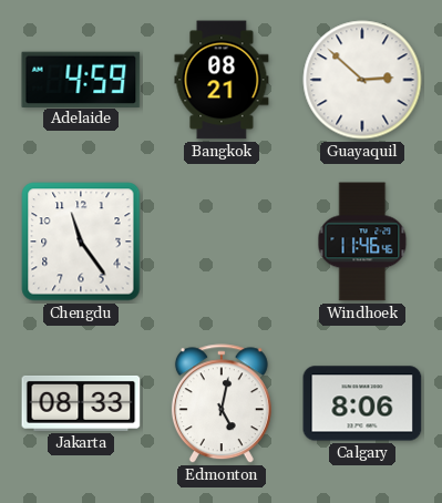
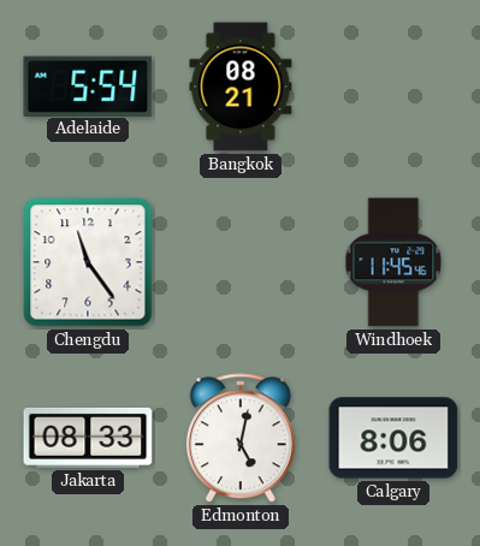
Adelaide: 4:59 -> 5:54 (88, 85)
Guayaquil: 2:52 -> none (362, 80)
Windhoek: 11:46 -> 11:45 (393, 262)
